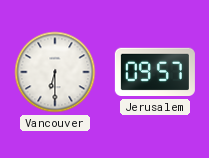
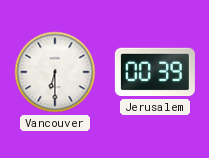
Jerusalem: 09:57 -> 00:39 (155, 72)
